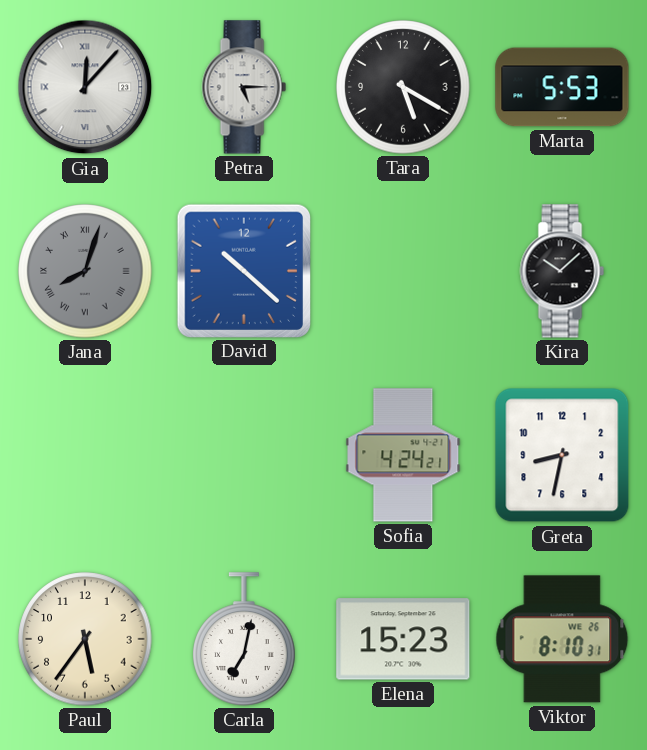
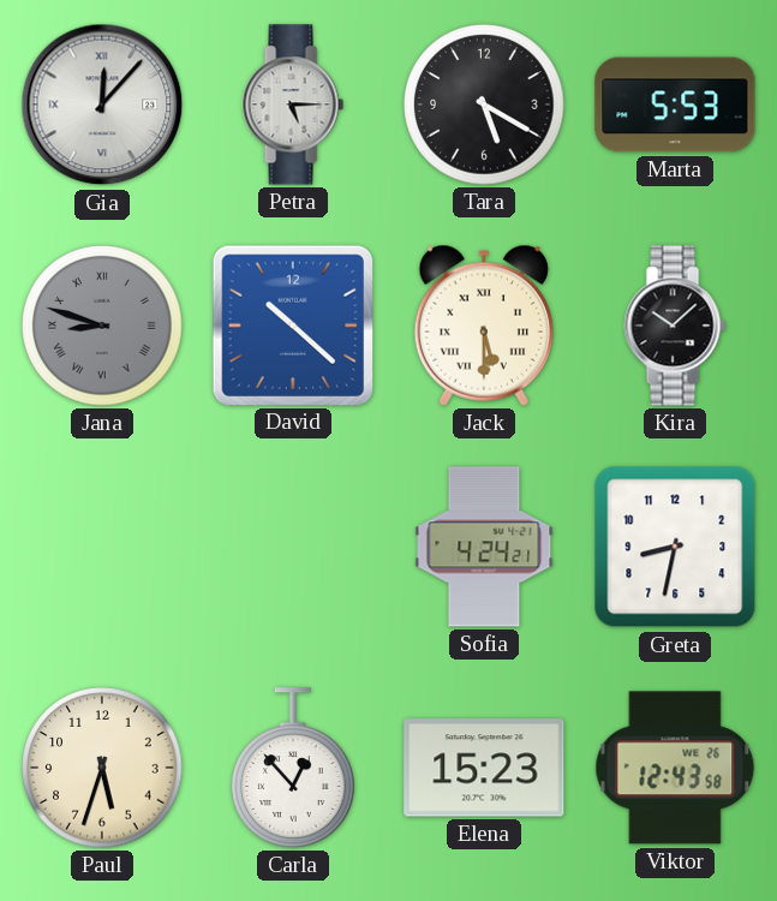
Jana: 8:03 -> 8:48 (102, 326)
Jack: none -> 5:30 (483, 326)
Paul: 5:36 -> 5:33 (102, 768)
Carla: 7:02 -> 12:53 (293, 768)
Viktor: 8:10 -> 12:43 (675, 768)
